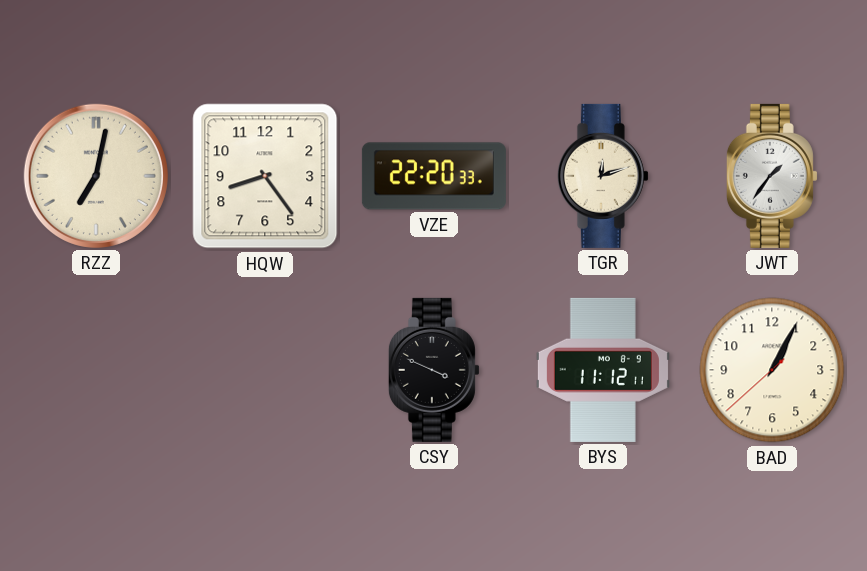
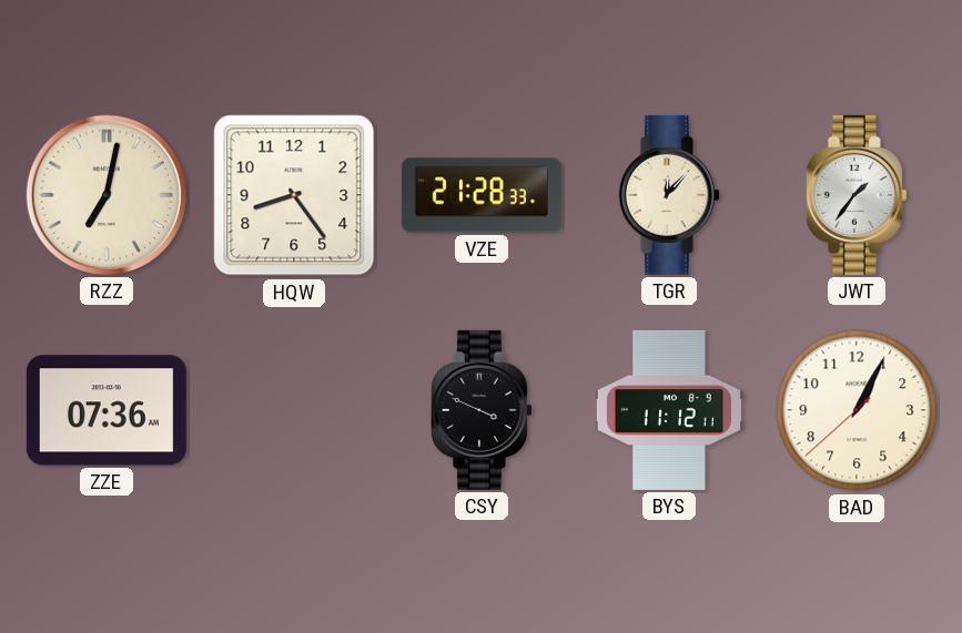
VZE: 22:20 -> 21:28 (482, 195)
TGR: 12:12 -> 12:07 (669, 195)
ZZE: none -> 07:36 (107, 410)
